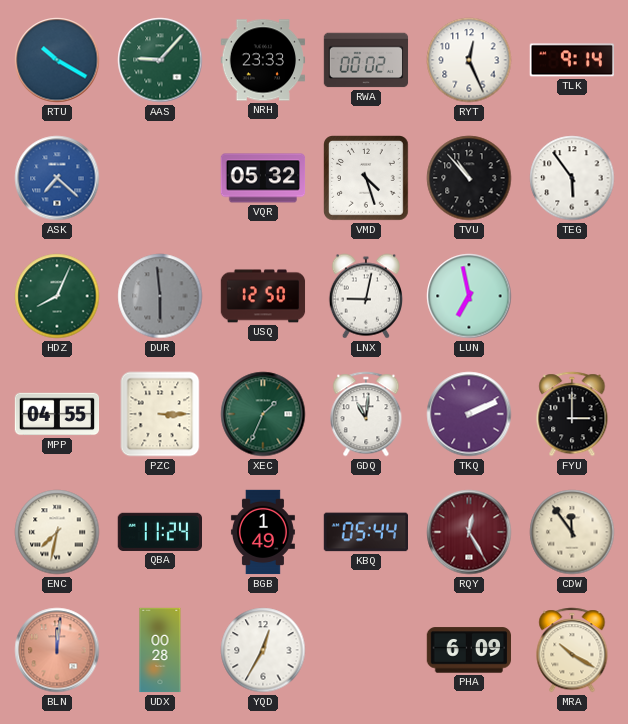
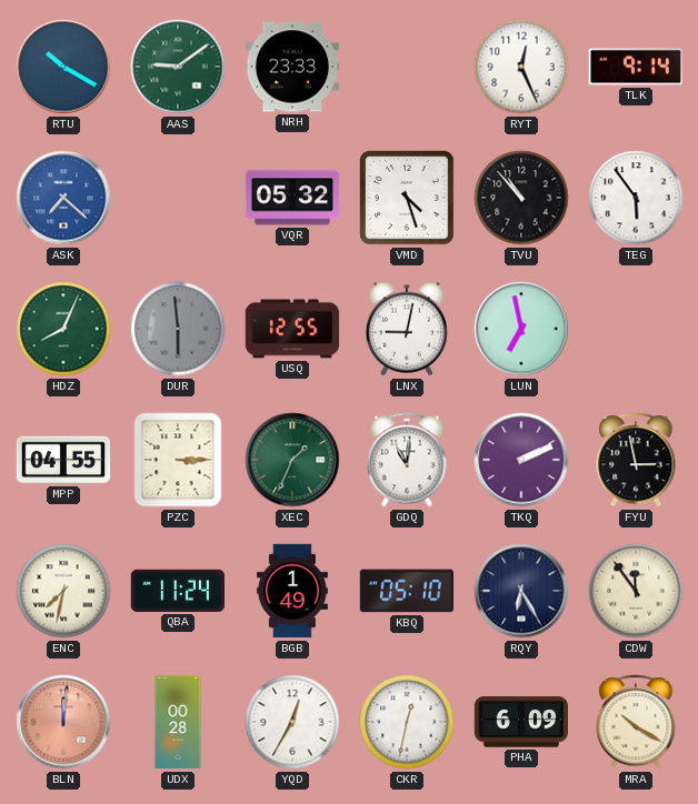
AAS: 9:07 -> 9:09 (178, 67)
RWA: 00:02 -> none (366, 60)
USQ: 12:50 -> 12:55 (292, 329)
FYU: 3:00 -> 2:58 (636, 460)
KBQ: 05:44 -> 05:10 (406, 591)
RQY: 12:25 -> 6:25 (521, 591)
RQY dial: burgundy -> navy (521, 591)
CKR: none -> 12:32 (407, 722)
